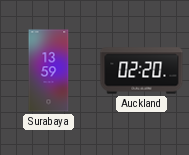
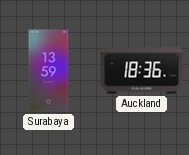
Auckland: 02:20 -> 18:36 (142, 71)
